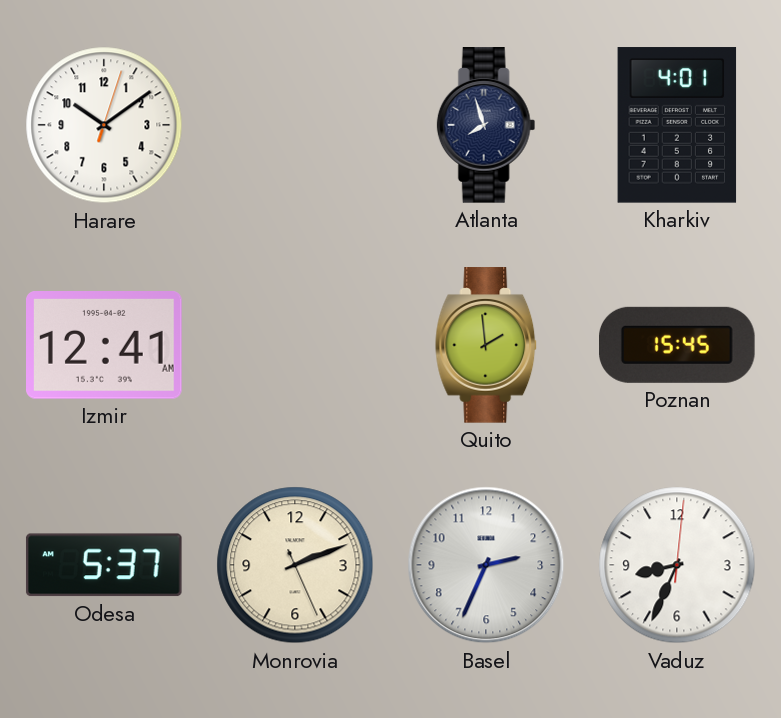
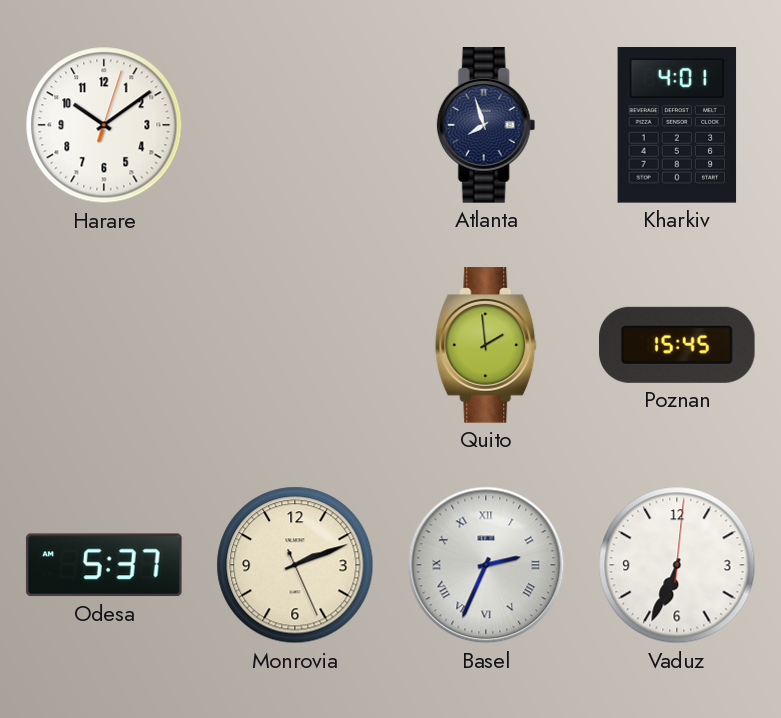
Izmir: 12:41 -> none (105, 346)
Basel numerals: Arabic -> Roman (486, 565)
Vaduz: 8:34 -> 6:34 (677, 565)
